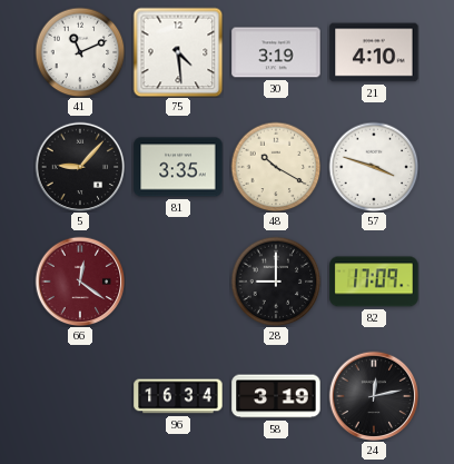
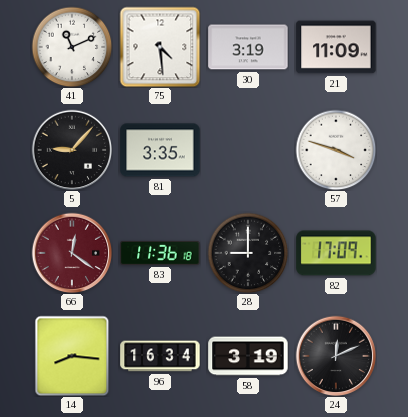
21: 4:10 -> 11:09 (336, 47)
48: 10:20 -> none (276, 167)
83: none -> 11:36 (160, 253)
14: none -> 8:16 (72, 356)
24: 12:13 -> 12:11 (336, 356)
